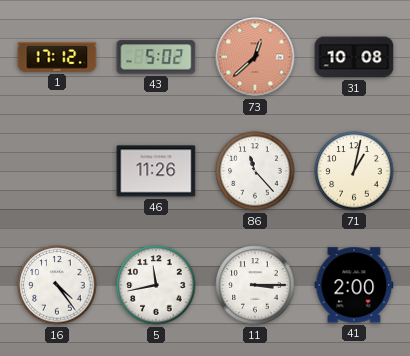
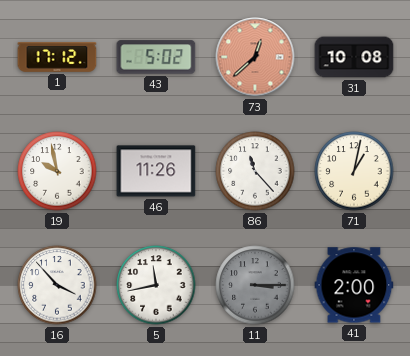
19: none -> 9:58 (57, 171)
16: 4:24 -> 3:53 (57, 285)
11 dial: white -> grey (255, 285)
